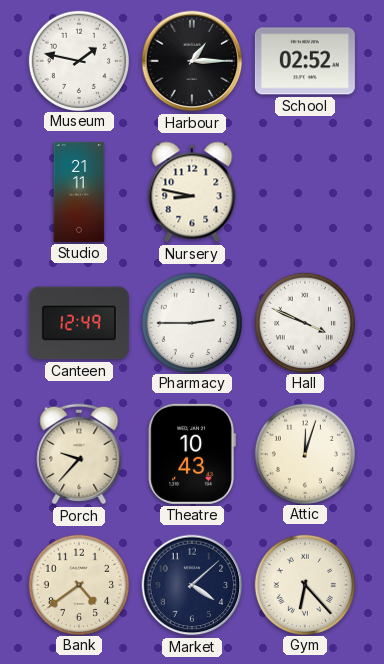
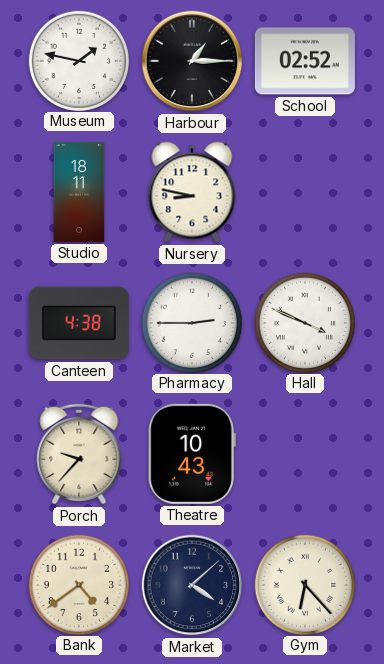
Studio: 21:11 -> 18:11 (79, 192)
Canteen: 12:49 -> 4:38 (79, 323)
Attic: 12:03 -> none (304, 453)
